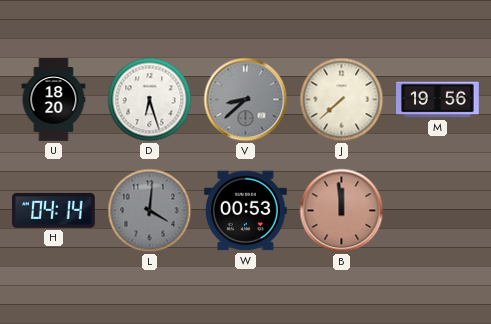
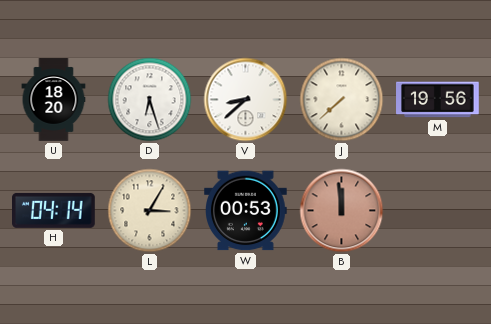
V dial: grey -> white (246, 100)
L: 4:01 -> 3:05 (150, 211)
L dial: grey -> cream (150, 211)
